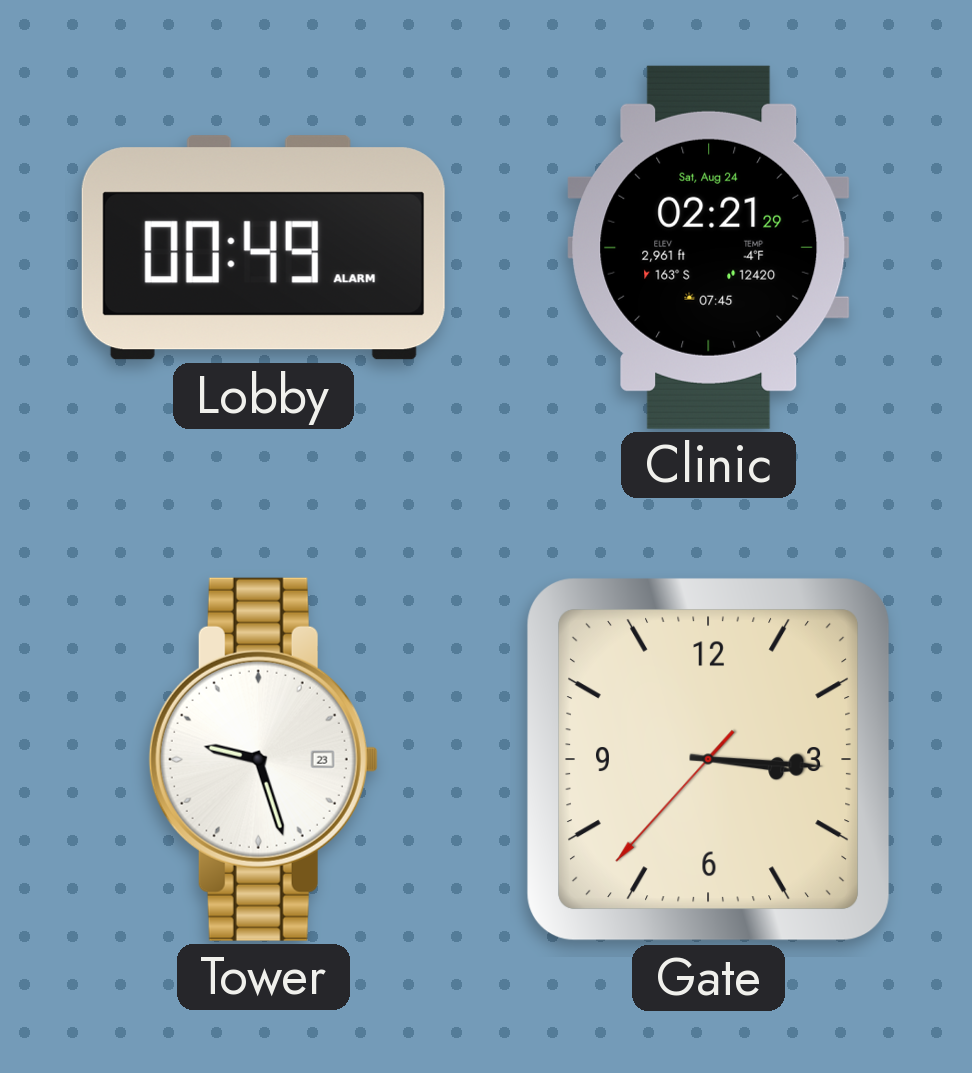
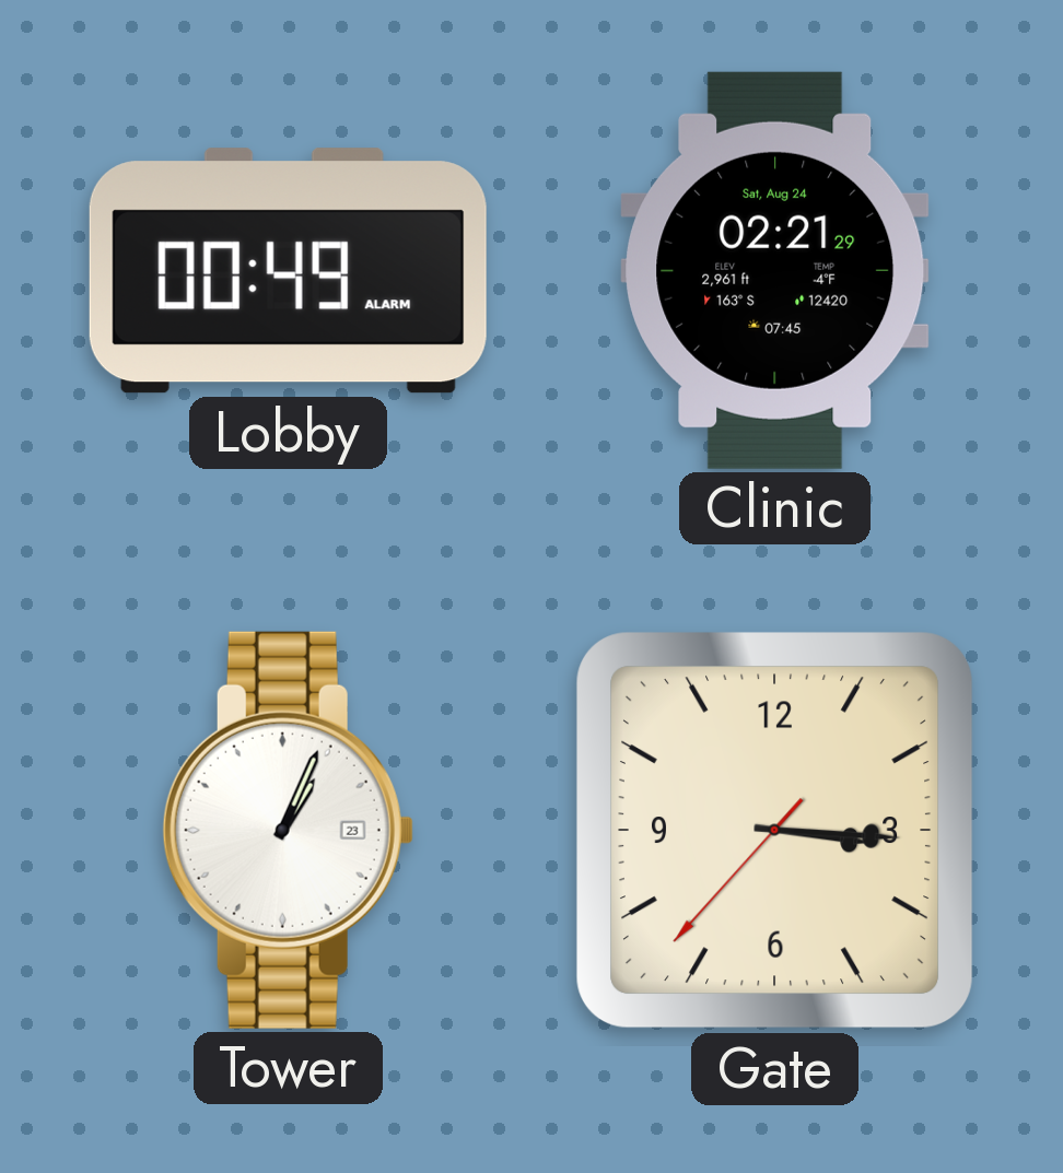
Tower: 9:27 -> 1:04 (288, 830)
